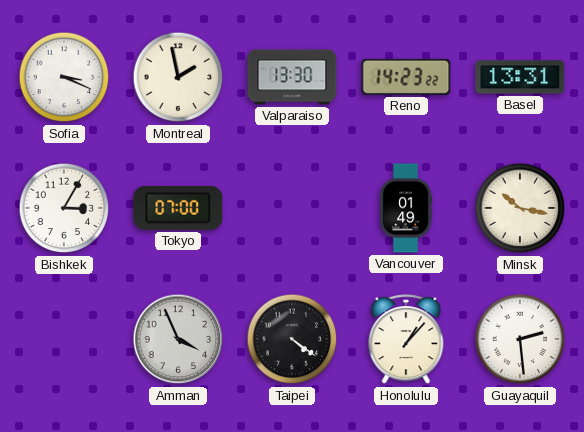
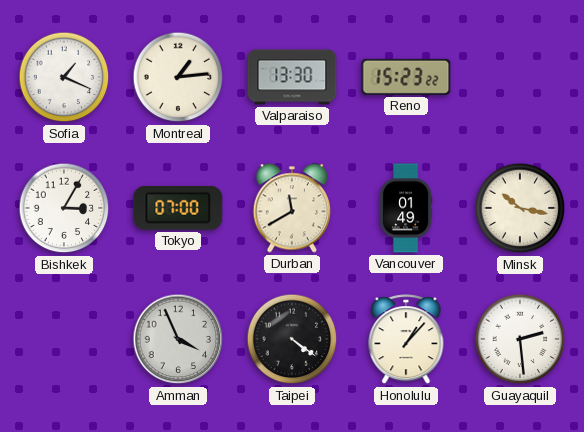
Sofia: 3:19 -> 1:19 (64, 77)
Montreal: 1:58 -> 1:14 (178, 77)
Reno: 14:23 -> 15:23 (406, 77)
Basel: 13:31 -> none (520, 77)
Durban: none -> 11:40 (291, 208)
